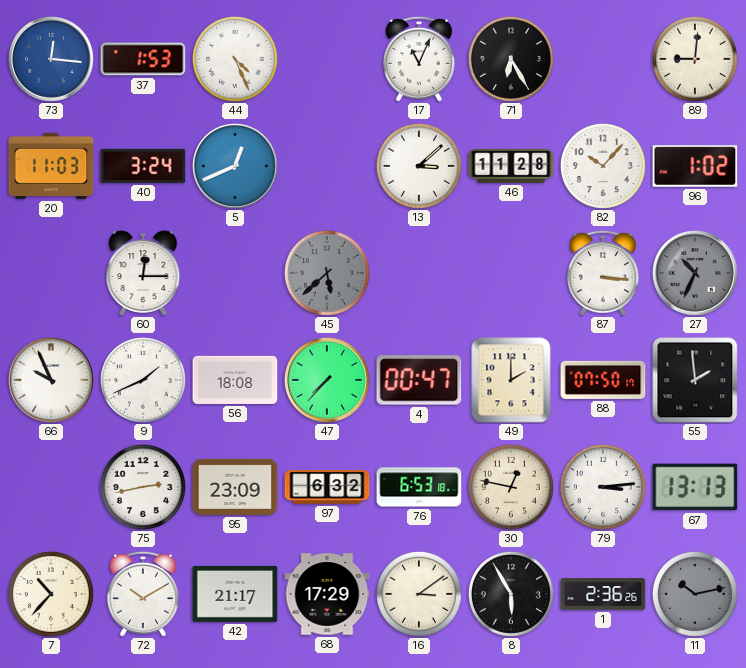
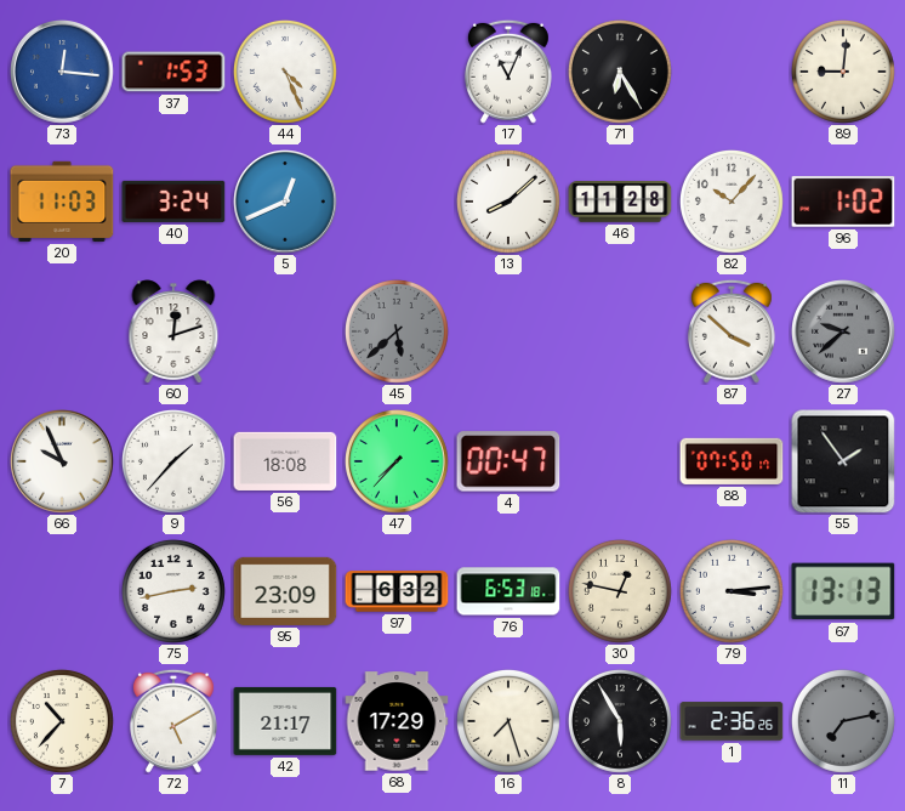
13: 3:08 -> 8:08 (508, 202)
60: 12:15 -> 12:12 (173, 331)
87: 3:16 -> 3:52 (732, 331)
27: 10:34 -> 9:38 (844, 333)
9: 1:41 -> 1:37 (173, 461)
49: 2:00 -> none (511, 380)
55: 1:59 -> 1:54 (843, 461)
72: 10:10 -> 5:10 (173, 721)
16: 3:09 -> 7:27 (508, 721)
11: 10:13 -> 7:13 (843, 721)
